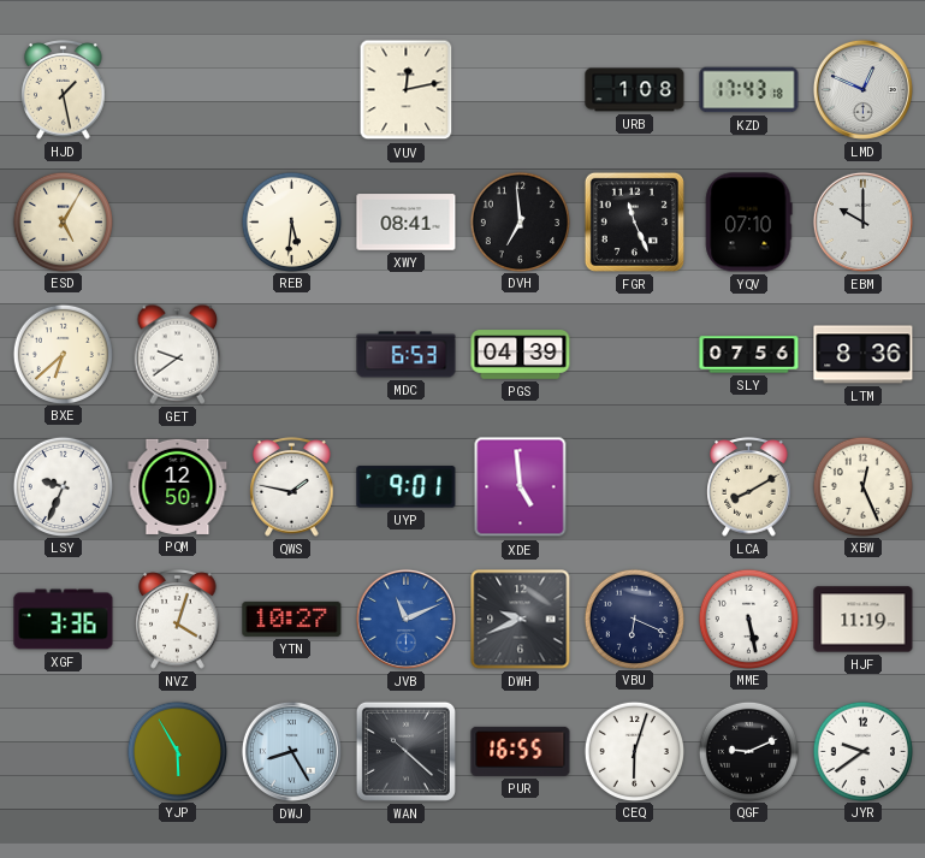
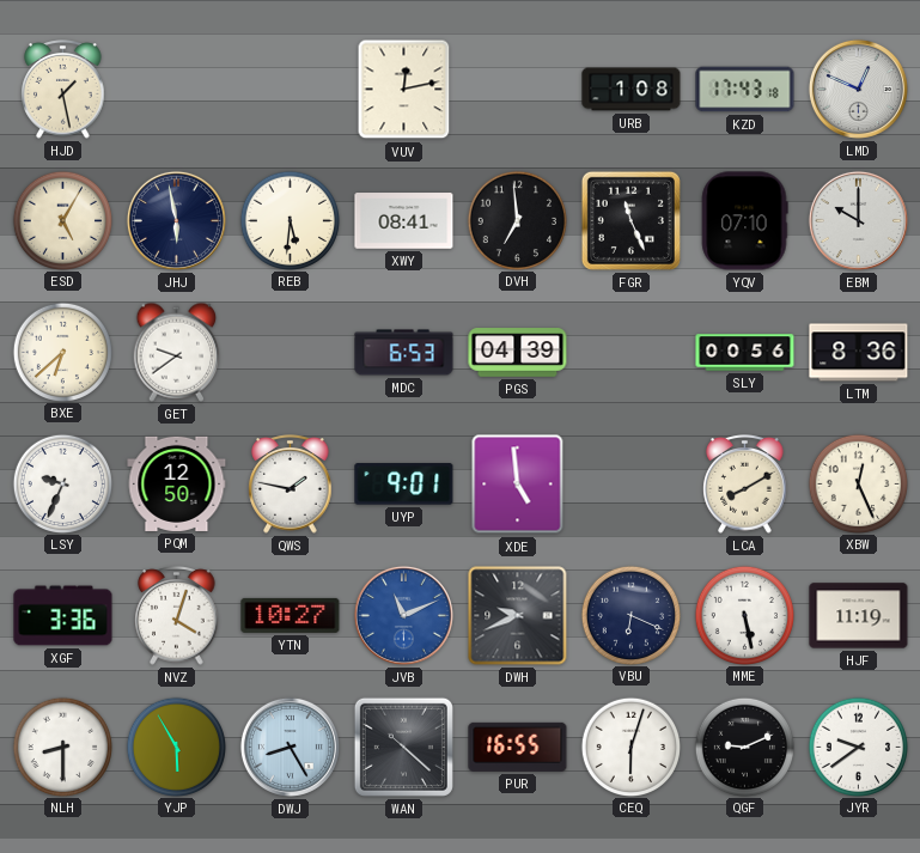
JHJ: none -> 5:58 (176, 220)
SLY: 07:56 -> 00:56 (745, 353)
NLH: none -> 8:30 (62, 747)
